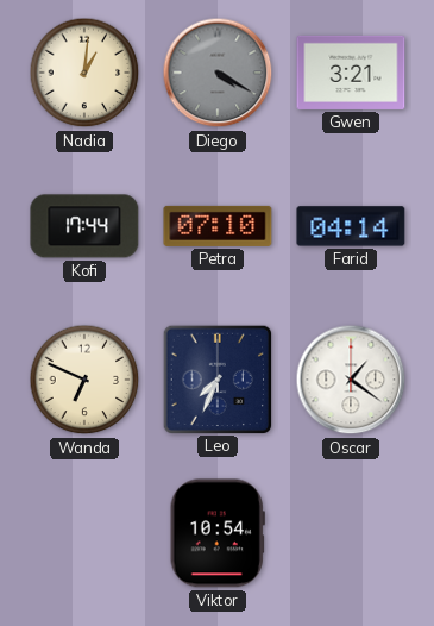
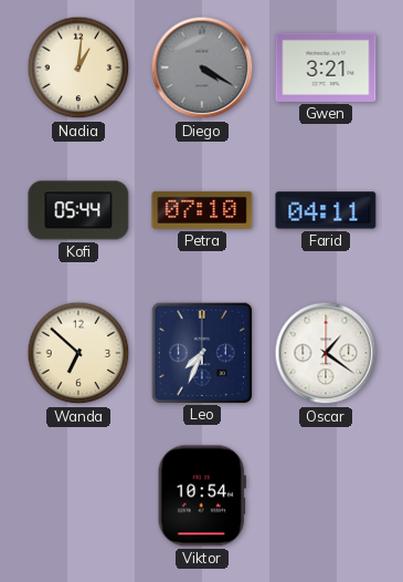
Kofi: 17:44 -> 05:44 (78, 210)
Farid: 04:14 -> 04:11 (326, 210)
Wanda: 6:49 -> 6:52 (78, 353)
